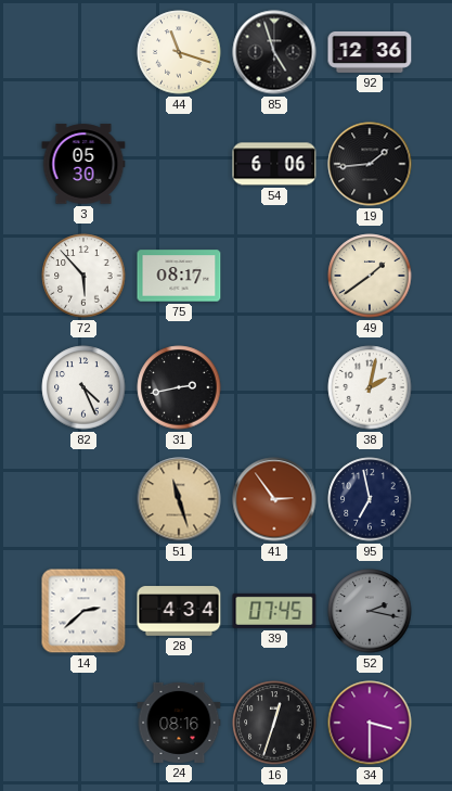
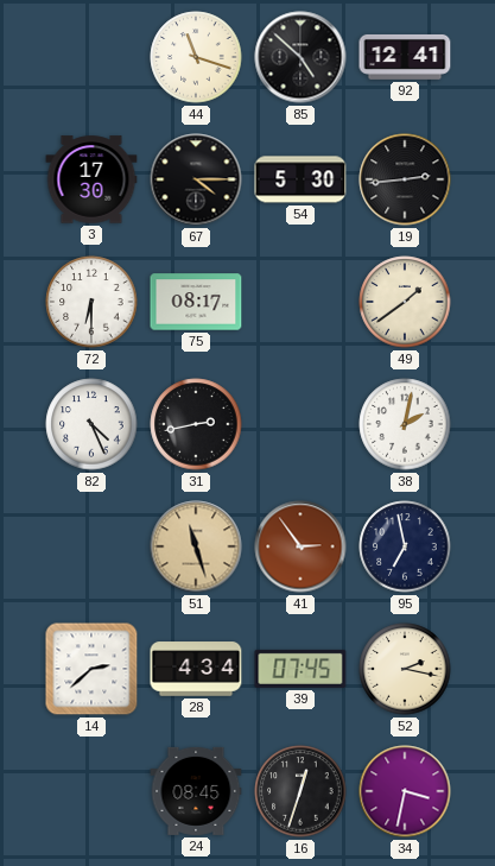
85: 4:57 -> 4:52 (300, 57)
92: 12:36 -> 12:41 (405, 57)
3: 05:30 -> 17:30 (91, 179)
67: none -> 4:15 (196, 179)
54: 6:06 -> 5:30 (300, 179)
19: 1:44 -> 2:44 (405, 179)
72: 5:53 -> 6:30 (91, 302)
52 dial: grey -> cream (405, 669)
24: 08:16 -> 08:45 (196, 791)
34: 3:30 -> 3:32 (405, 791)
